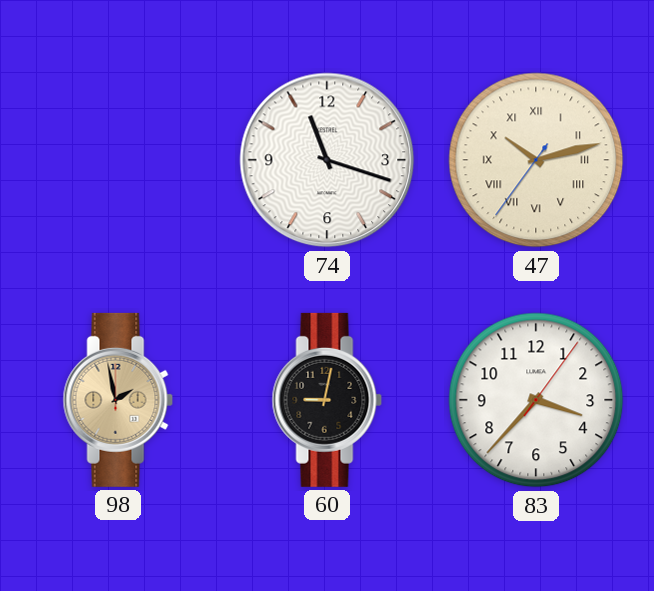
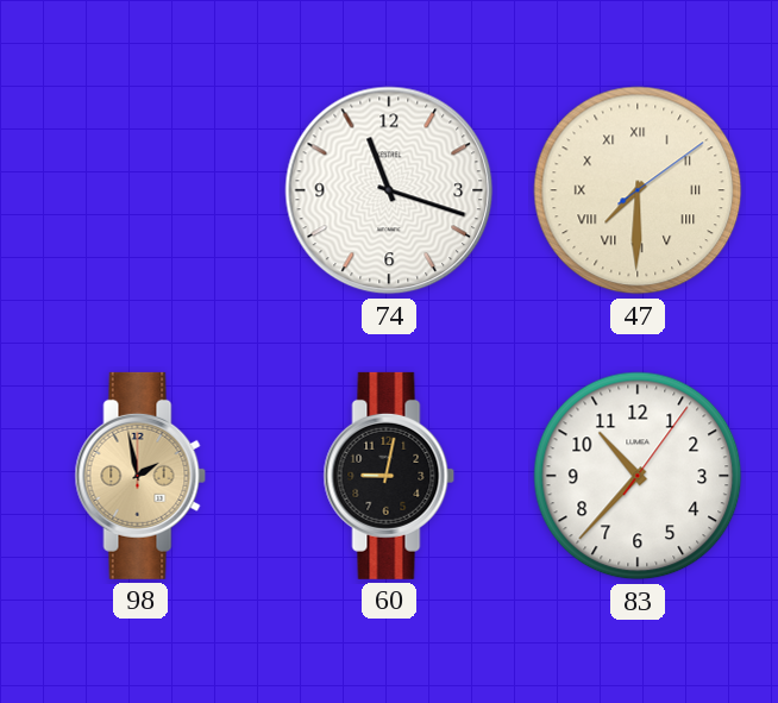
47: 10:12 -> 7:30 (638, 190)
83: 3:37 -> 10:37 (638, 476)
